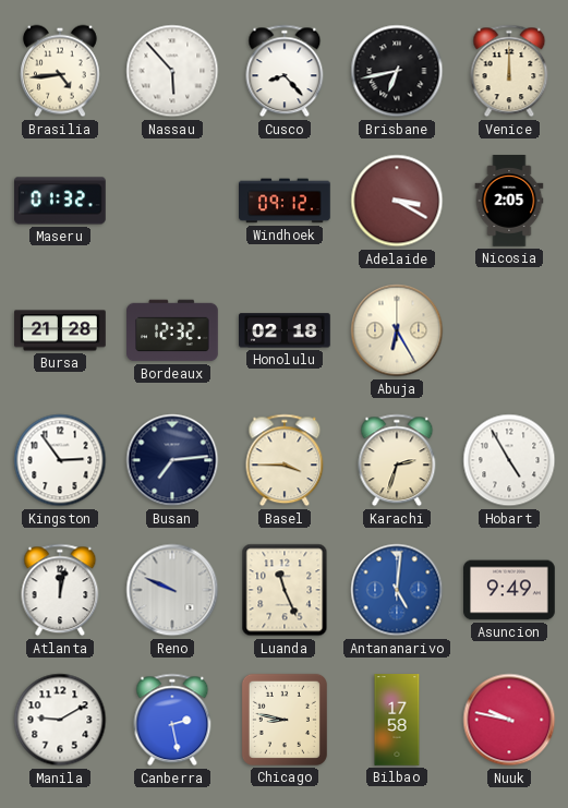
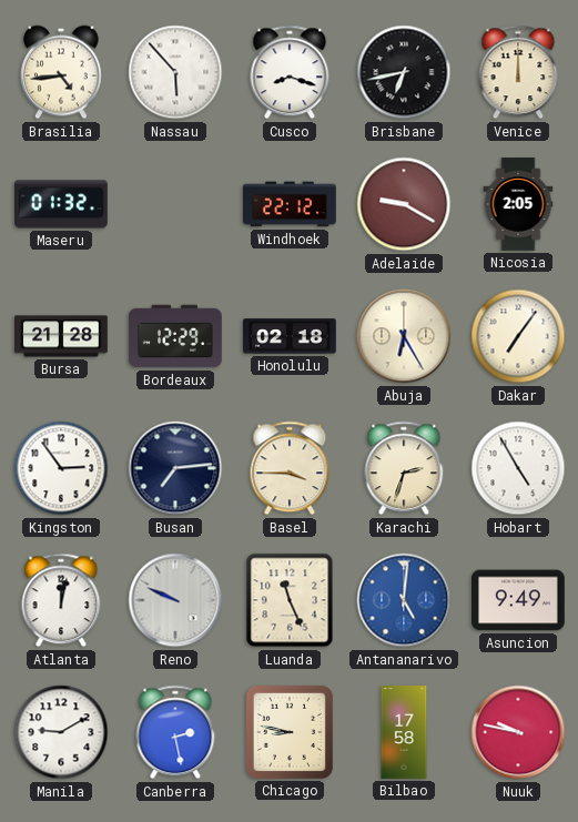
Cusco: 8:23 -> 8:18 (290, 72)
Windhoek: 09:12 -> 22:12 (291, 204)
Adelaide: 3:20 -> 9:20 (404, 204)
Bordeaux: 12:32 -> 12:29 (175, 336)
Dakar: none -> 7:06 (518, 336)
